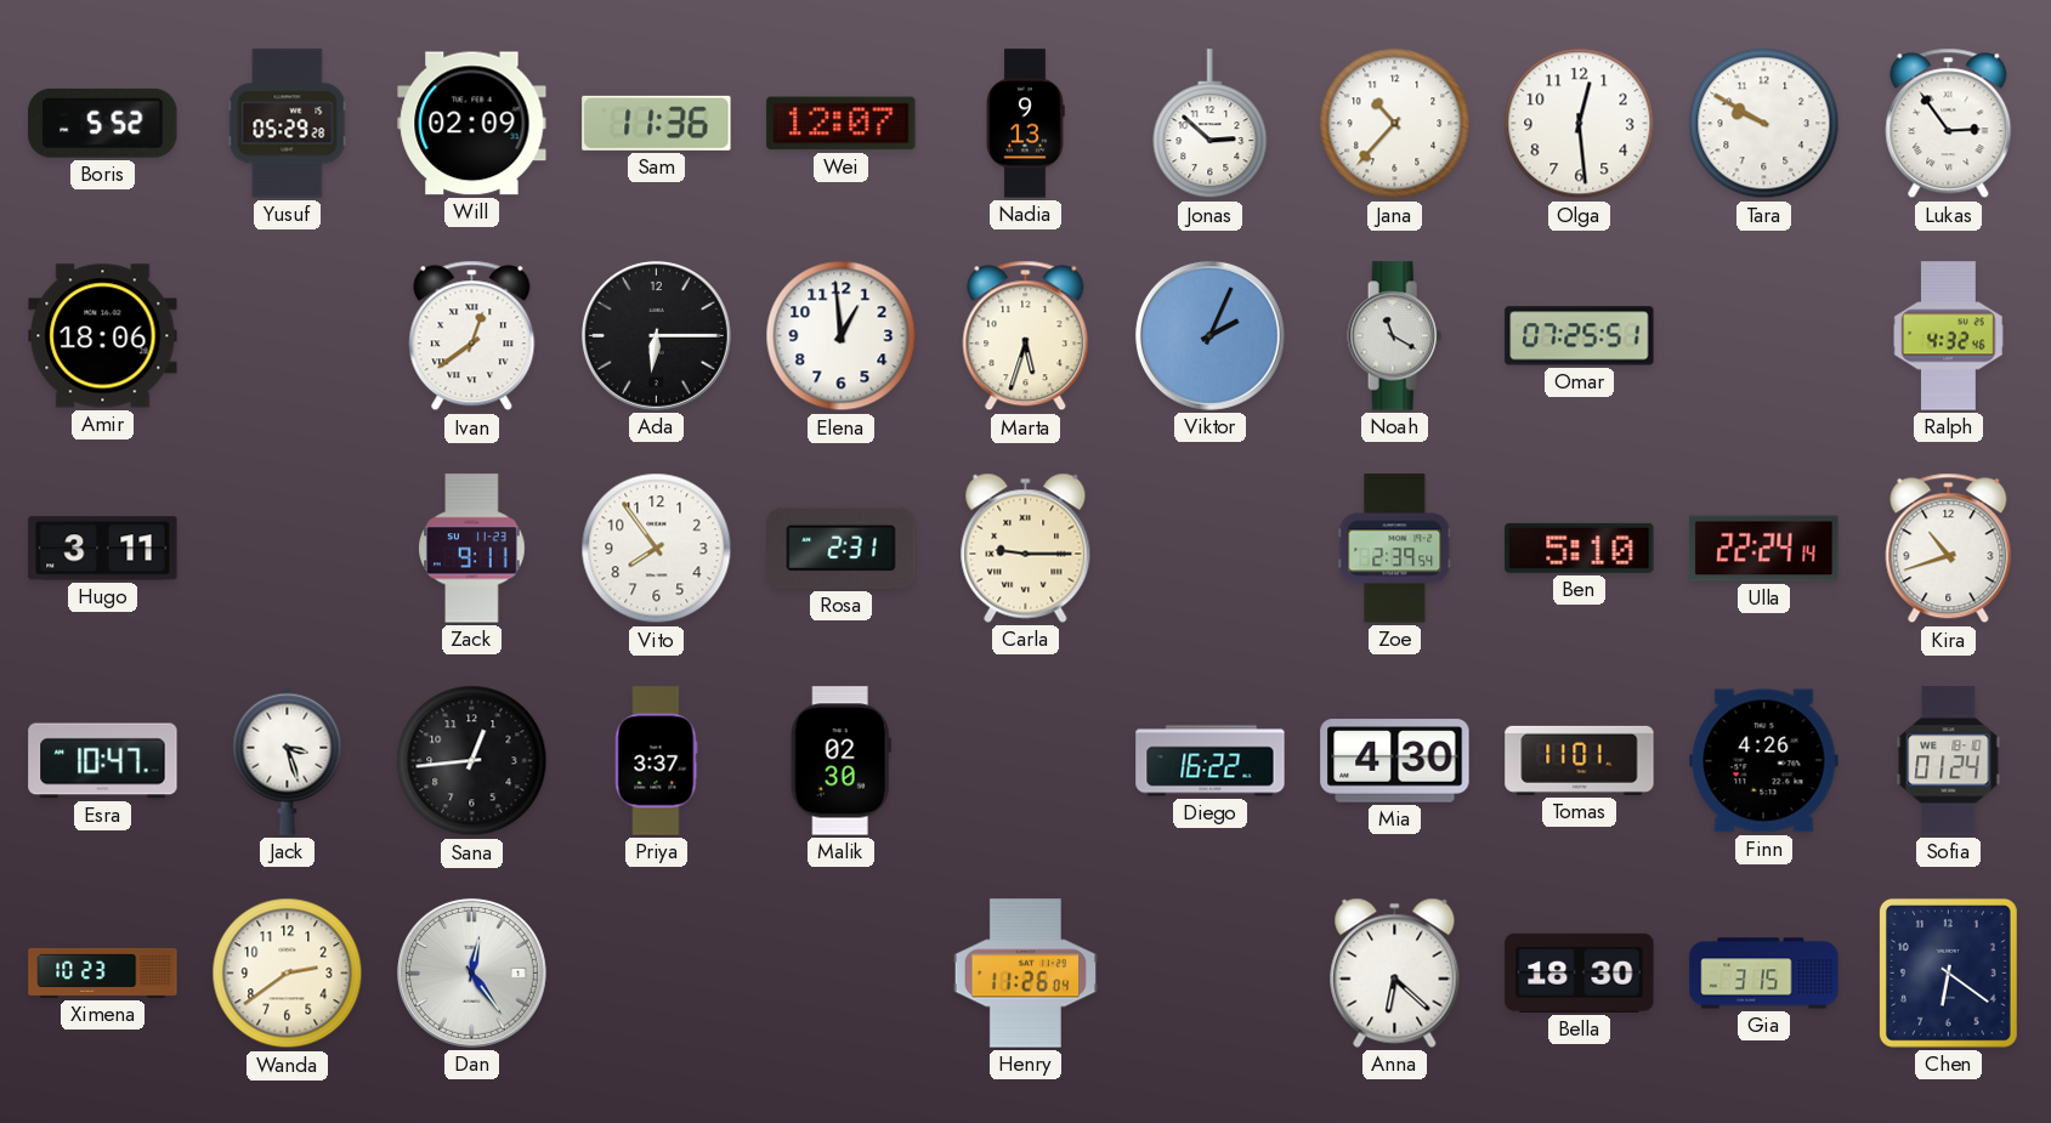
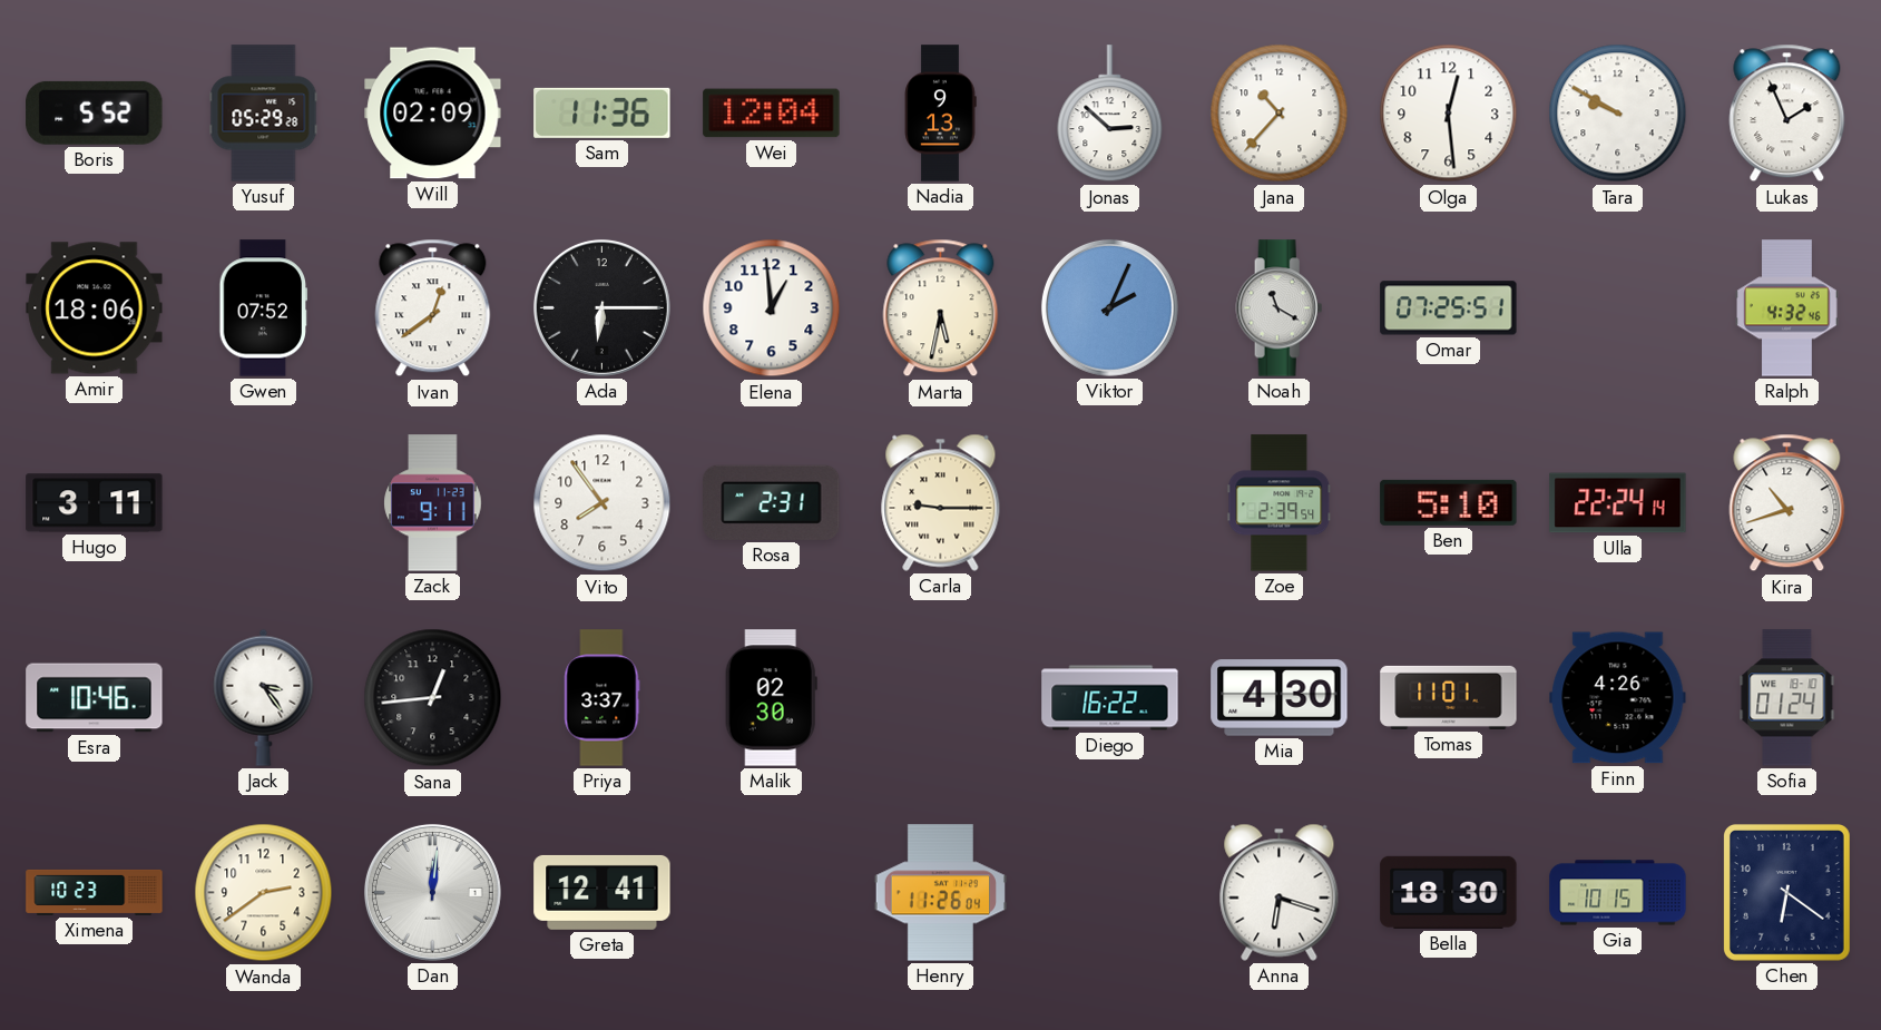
Wei: 12:07 -> 12:04 (772, 114)
Lukas: 2:54 -> 1:56 (1787, 114)
Gwen: none -> 07:52 (264, 308)
Marta: 5:33 -> 5:32 (941, 308)
Esra: 10:47 -> 10:46 (95, 698)
Jack: 3:27 -> 3:24 (264, 697)
Dan: 12:24 -> 12:01 (432, 892)
Greta: none -> 12:41 (602, 892)
Anna: 6:22 -> 6:18 (1280, 892)
Gia: 3:15 -> 10:15 (1618, 893)
